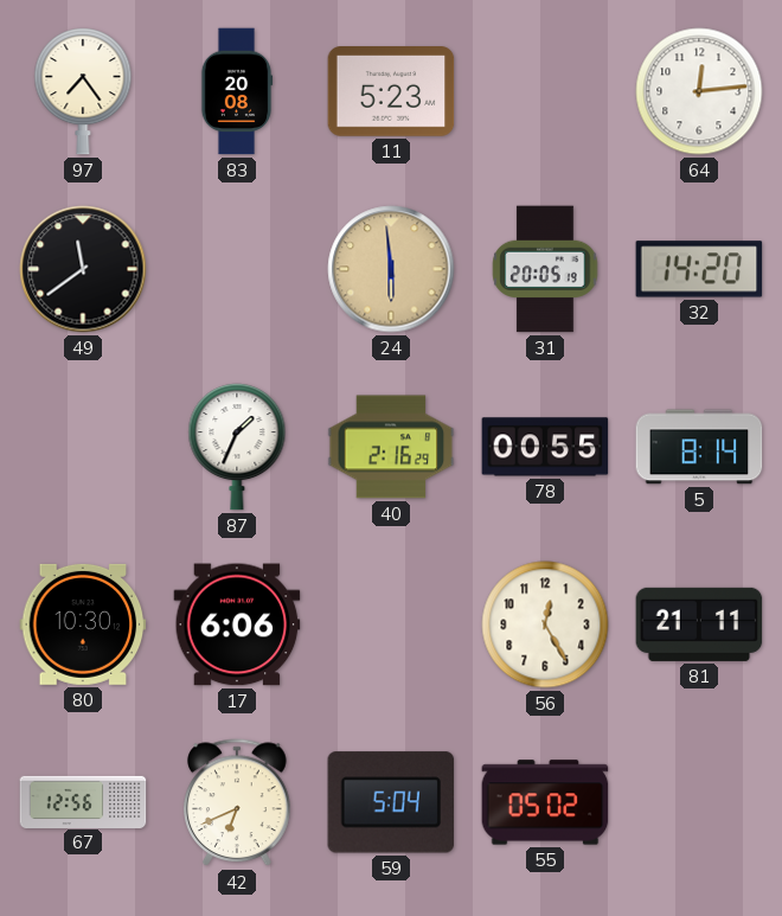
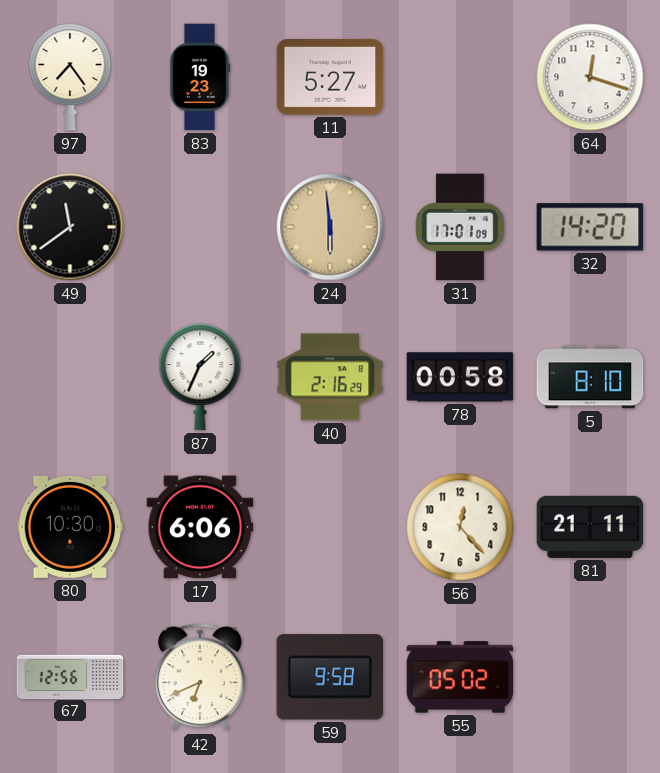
83: 20:08 -> 19:23 (200, 77)
11: 5:23 -> 5:27 (330, 78)
64: 12:14 -> 12:18 (590, 77)
31: 20:05 -> 17:01 (460, 227)
78: 00:55 -> 00:58 (460, 377)
5: 8:14 -> 8:10 (590, 377)
56: 12:25 -> 12:23 (460, 527)
59: 5:04 -> 9:58 (330, 677)
